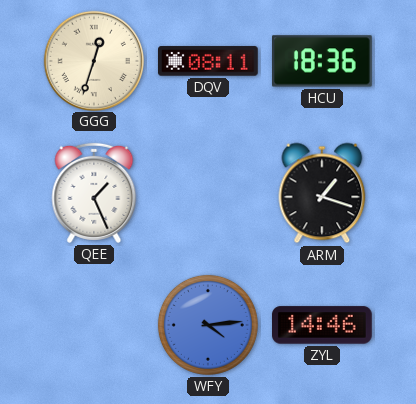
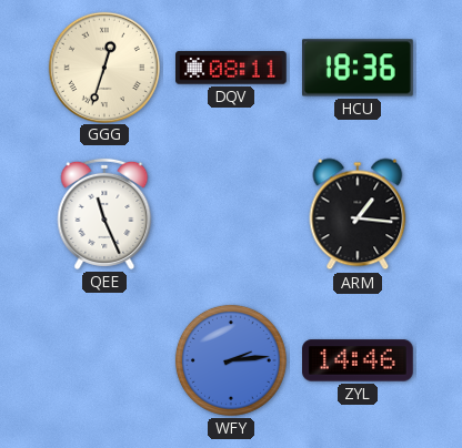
QEE: 1:26 -> 11:26 (104, 214)
ARM: 1:18 -> 1:16 (358, 214)
WFY: 4:14 -> 2:14 (231, 360)
